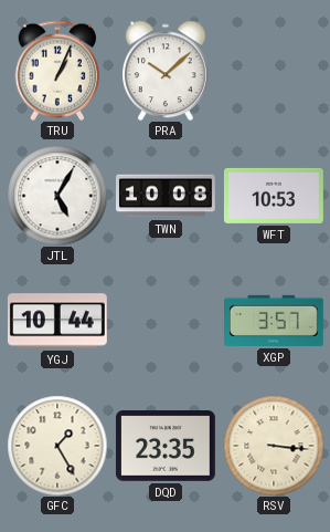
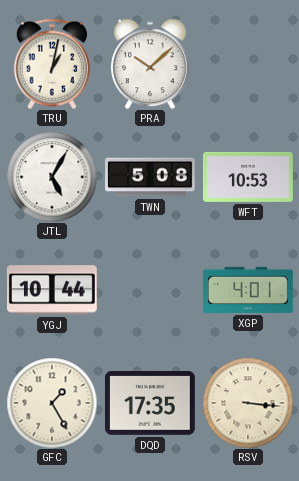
TRU: 1:04 -> 1:02 (52, 64)
TWN: 10:08 -> 5:08 (151, 177)
XGP: 3:57 -> 4:01 (249, 290)
DQD: 23:35 -> 17:35 (150, 404)
